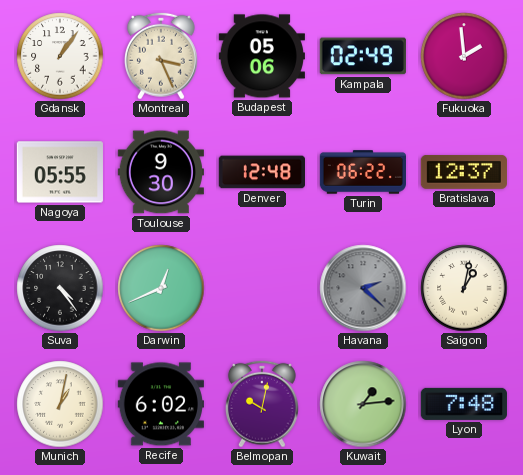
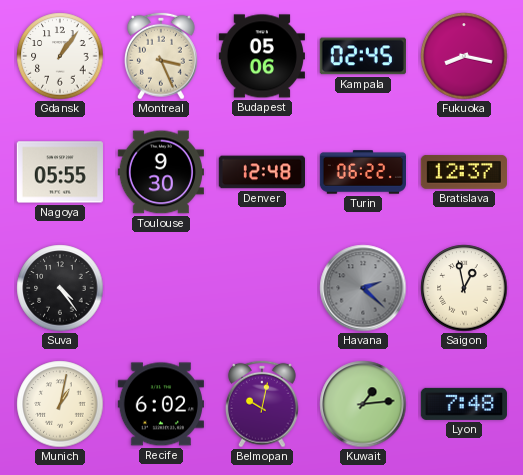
Kampala: 02:49 -> 02:45 (363, 56)
Fukuoka: 1:59 -> 8:17 (464, 56)
Darwin: 12:41 -> none (161, 288)
Saigon: 1:02 -> 12:58 (464, 288)
